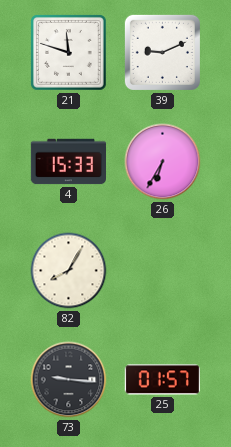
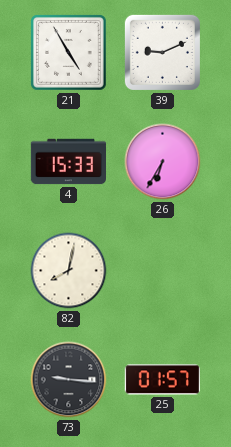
21: 11:48 -> 4:55 (69, 53)
82: 8:05 -> 8:02 (69, 271)
